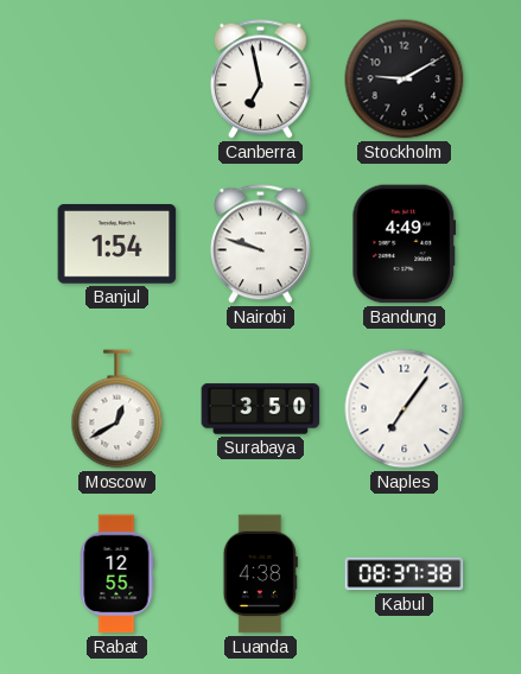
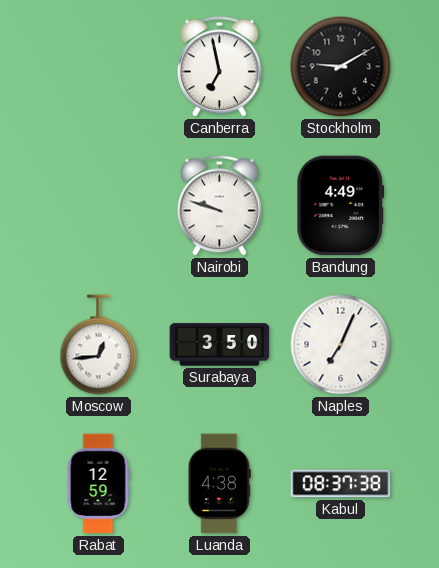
Banjul: 1:54 -> none (117, 244)
Moscow: 12:40 -> 12:44 (99, 345)
Naples: 7:06 -> 7:04 (341, 345)
Rabat: 12:55 -> 12:59 (98, 484)
